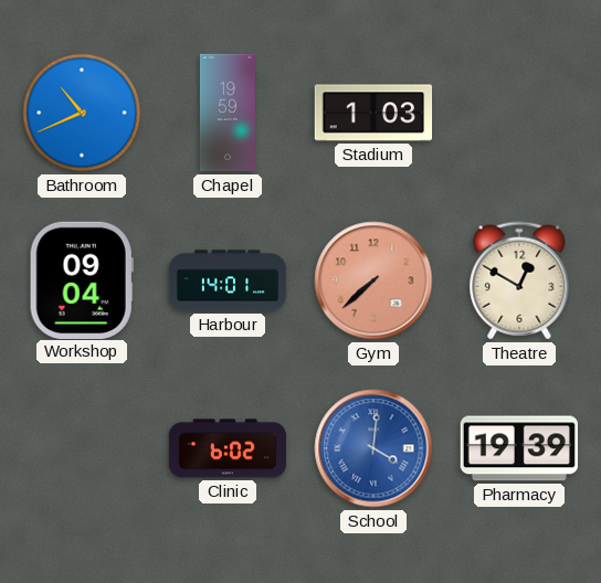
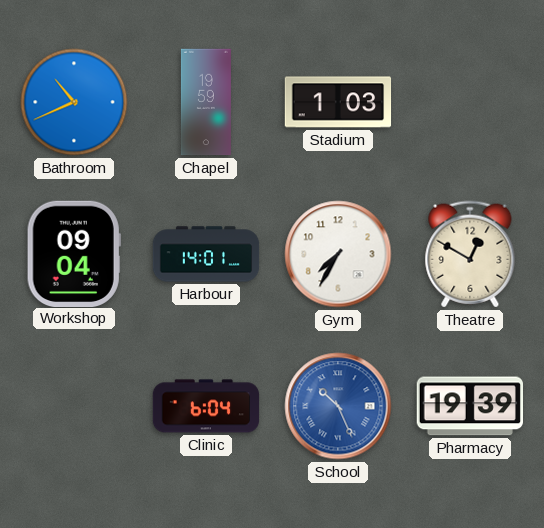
Gym: 7:38 -> 7:35 (338, 254)
Gym dial: salmon -> white (338, 254)
Clinic: 6:02 -> 6:04 (206, 406)
School: 4:01 -> 10:26 (338, 406)
